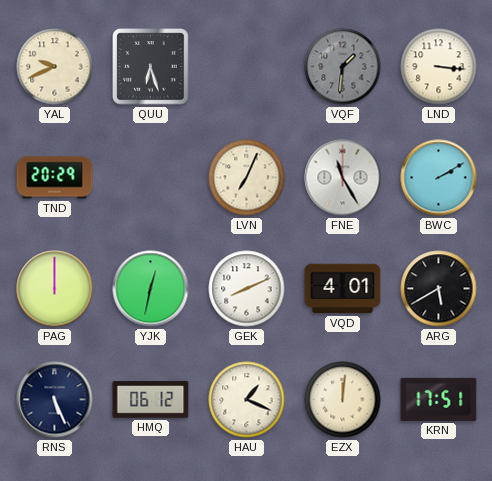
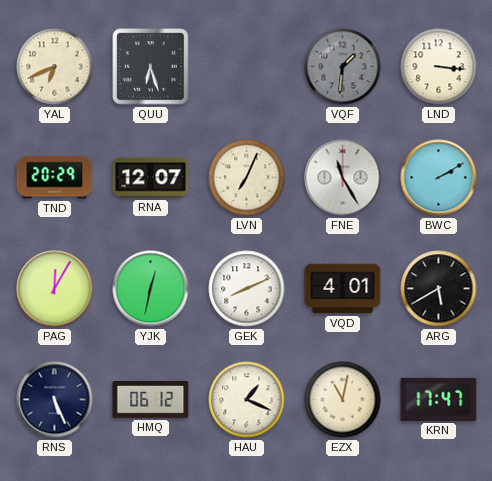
YAL: 9:41 -> 6:41 (55, 67)
RNA: none -> 12:07 (151, 178)
PAG: 12:00 -> 12:05 (55, 289)
EZX: 12:01 -> 11:02 (343, 400)
KRN: 17:51 -> 17:47 (439, 399)
